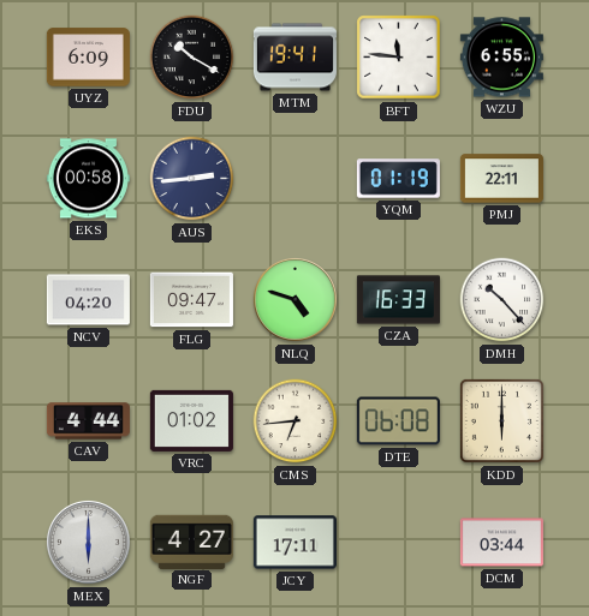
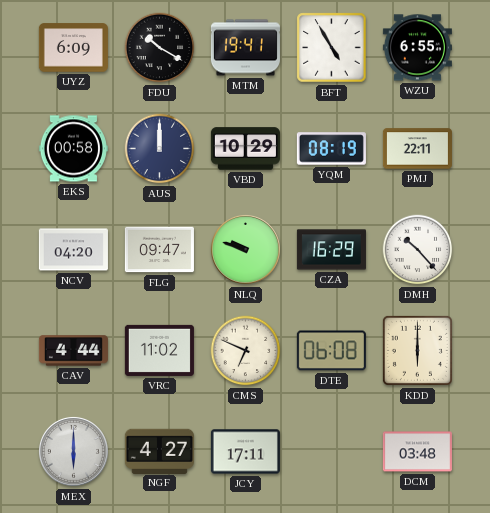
BFT: 11:46 -> 4:55 (332, 48)
AUS: 2:44 -> 12:00 (160, 149)
VBD: none -> 10:29 (245, 149)
YQM: 01:19 -> 08:19 (331, 149)
NLQ: 4:48 -> 9:48 (245, 249)
CZA: 16:33 -> 16:29 (331, 250)
VRC: 01:02 -> 11:02 (159, 350)
CMS: 6:44 -> 6:49 (246, 351)
DCM: 03:44 -> 03:48 (417, 452)
